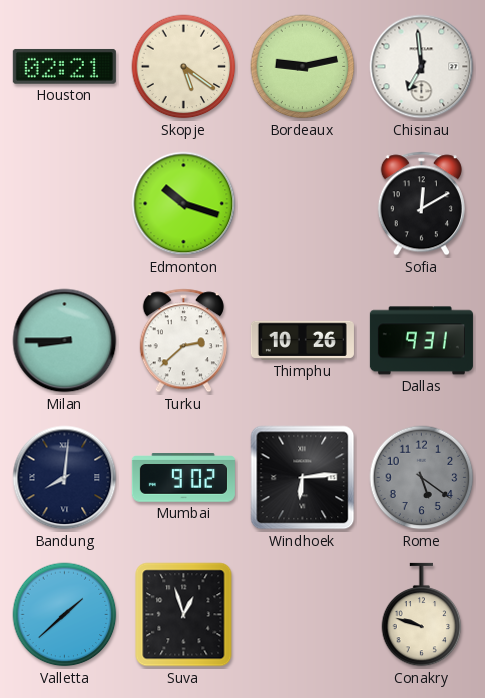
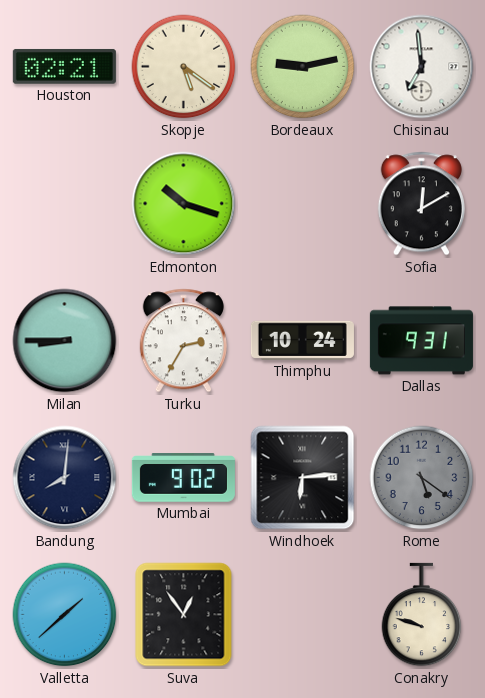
Turku: 2:38 -> 2:35 (183, 341)
Thimphu: 10:26 -> 10:24 (302, 340)
Suva: 12:57 -> 12:54 (184, 615)
